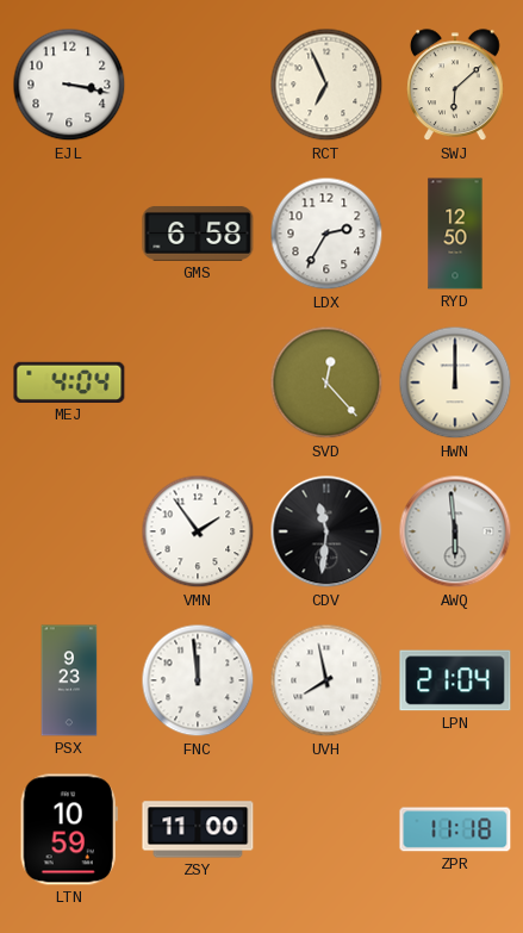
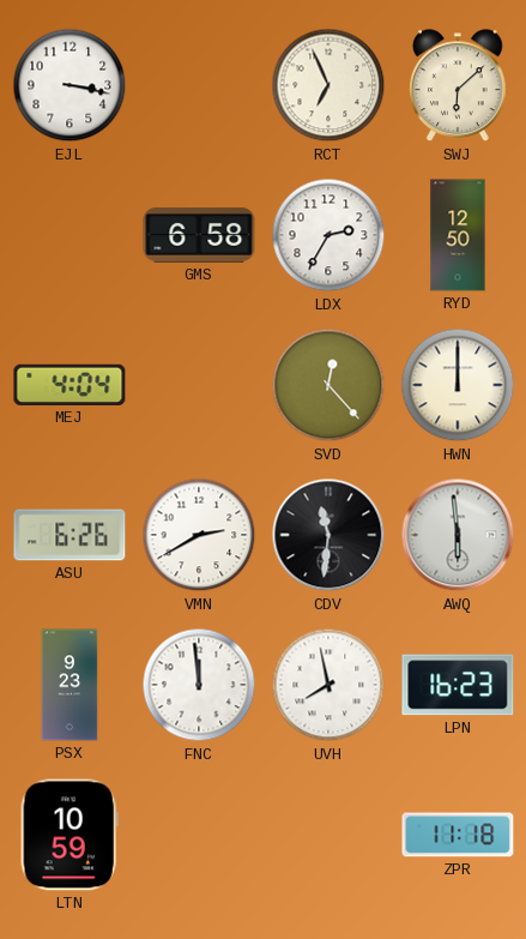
ASU: none -> 6:26 (69, 535)
VMN: 1:54 -> 2:40 (199, 535)
LPN: 21:04 -> 16:23 (458, 685)
ZSY: 11:00 -> none (198, 829)
